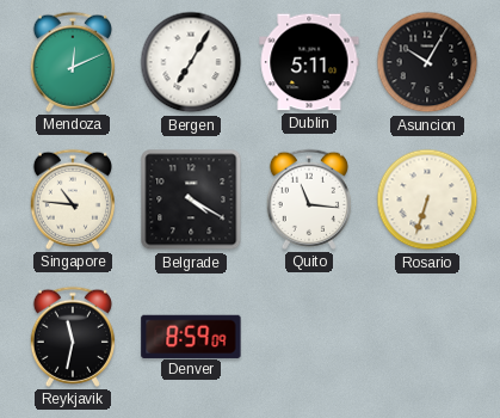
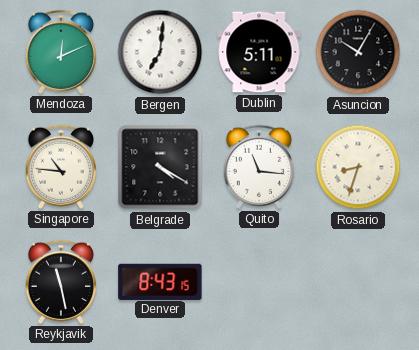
Bergen: 7:05 -> 7:01 (160, 52)
Rosario: 6:33 -> 8:33 (358, 167)
Reykjavik: 11:32 -> 11:28 (61, 282)
Denver: 8:59 -> 8:43 (160, 281)
